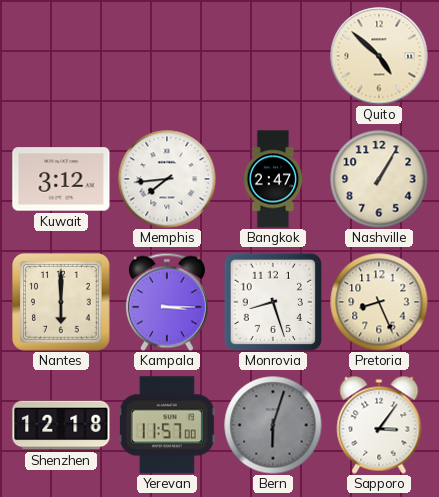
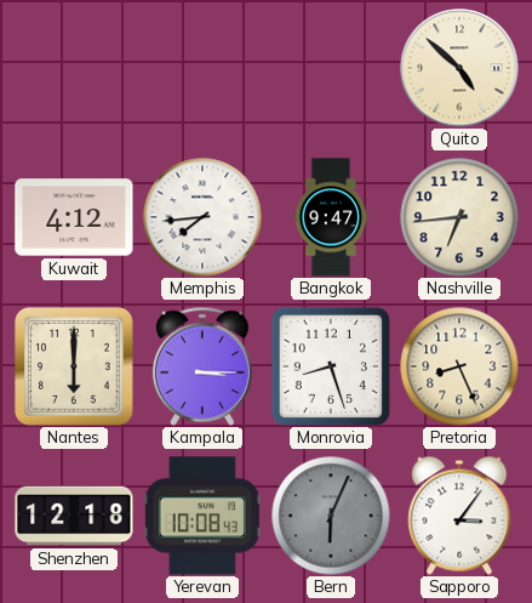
Kuwait: 3:12 -> 4:12 (74, 217)
Bangkok: 2:47 -> 9:47 (331, 217)
Nashville: 1:05 -> 6:44 (459, 217)
Yerevan: 11:57 -> 10:08 (202, 516)
Bern: 6:03 -> 6:04 (331, 516)
